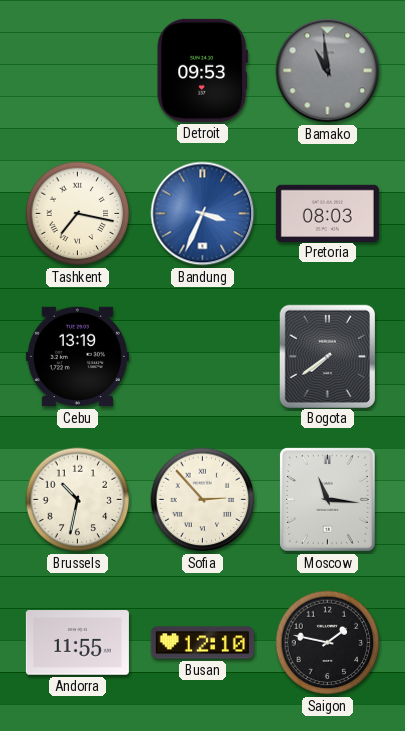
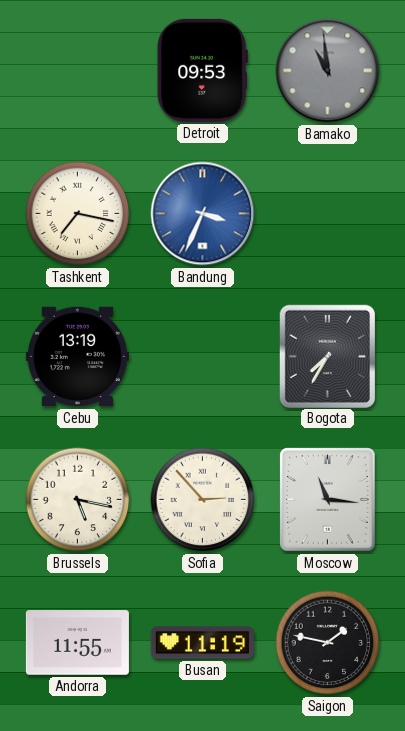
Pretoria: 08:03 -> none (327, 213)
Bogota: 7:39 -> 7:35 (327, 356)
Brussels: 10:32 -> 5:17 (78, 500)
Busan: 12:10 -> 11:19 (202, 643)
